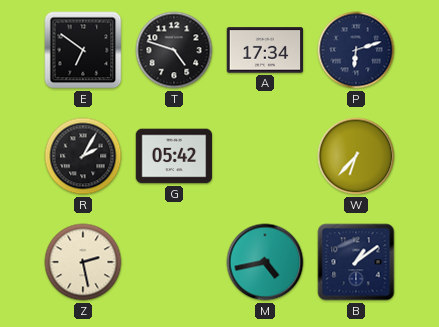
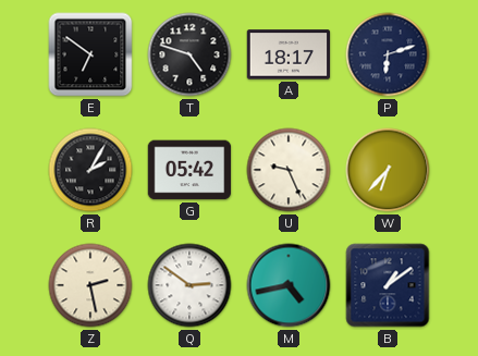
A: 17:34 -> 18:17 (289, 54)
U: none -> 9:26 (289, 170)
Q: none -> 2:51 (189, 285)
